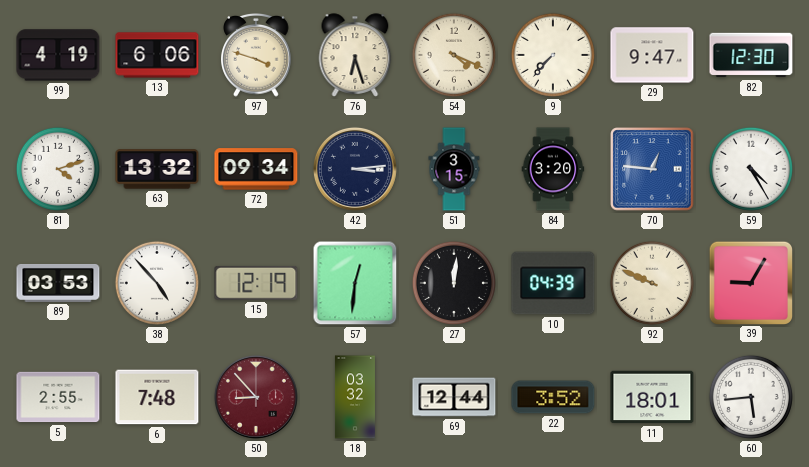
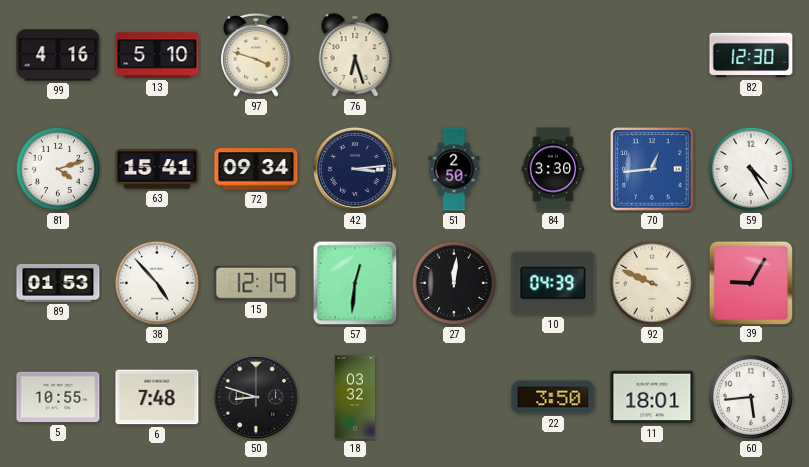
99: 4:19 -> 4:16 (58, 55)
13: 6:06 -> 5:10 (157, 55)
54: 4:19 -> none (454, 55)
9: 7:37 -> none (553, 55)
29: 9:47 -> none (652, 55)
63: 13:32 -> 15:41 (157, 169)
51: 3:15 -> 2:50 (454, 169)
84: 3:20 -> 3:30 (553, 169)
70: 12:46 -> 12:44 (652, 169)
89: 03:53 -> 01:53 (58, 283)
5: 2:55 -> 10:55 (58, 397)
50: 8:53 -> 8:48 (256, 397)
50 dial: burgundy -> black (256, 397)
69: 12:44 -> none (454, 397)
22: 3:52 -> 3:50 (553, 397)
